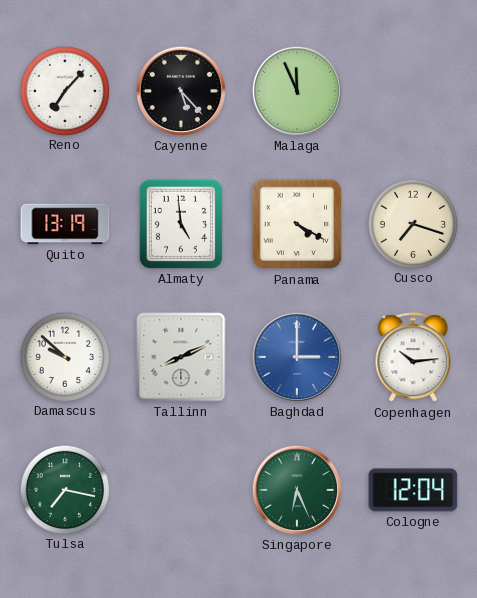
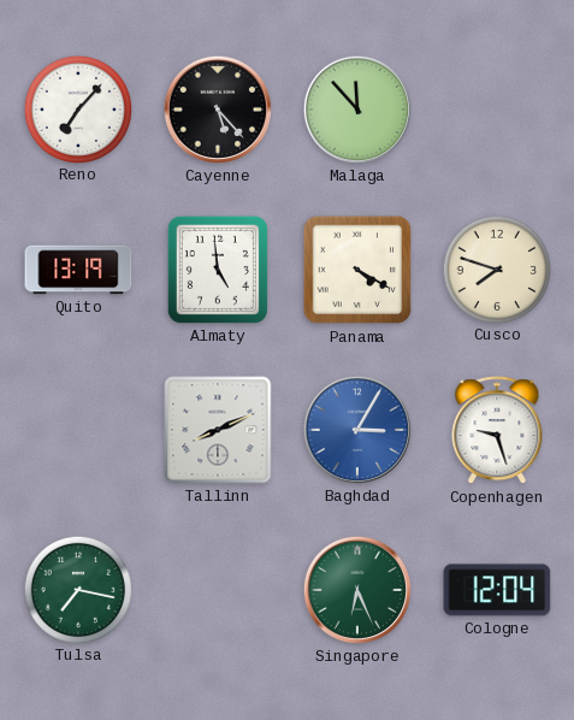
Malaga: 11:56 -> 11:53 (356, 110)
Cusco: 7:18 -> 7:48 (496, 268)
Damascus: 9:52 -> none (64, 356)
Baghdad: 3:00 -> 3:05 (356, 430)
Copenhagen: 10:14 -> 9:27 (497, 431)
